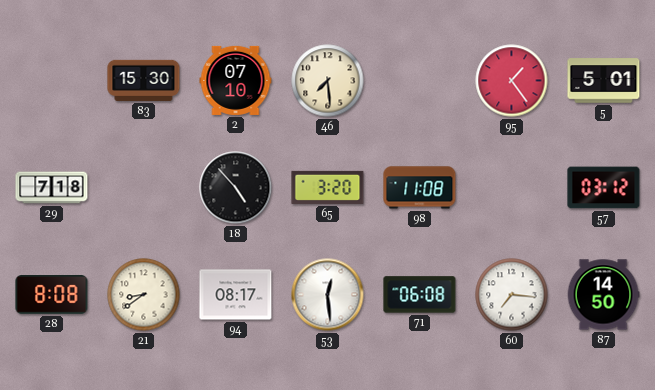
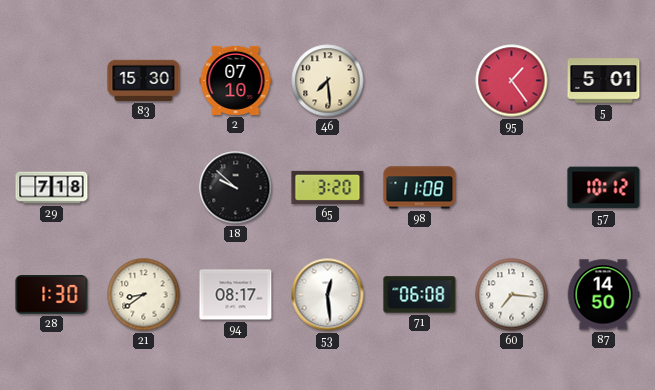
18: 4:53 -> 9:52 (236, 188)
57: 03:12 -> 10:12 (604, 188)
28: 8:08 -> 1:30 (52, 295)
